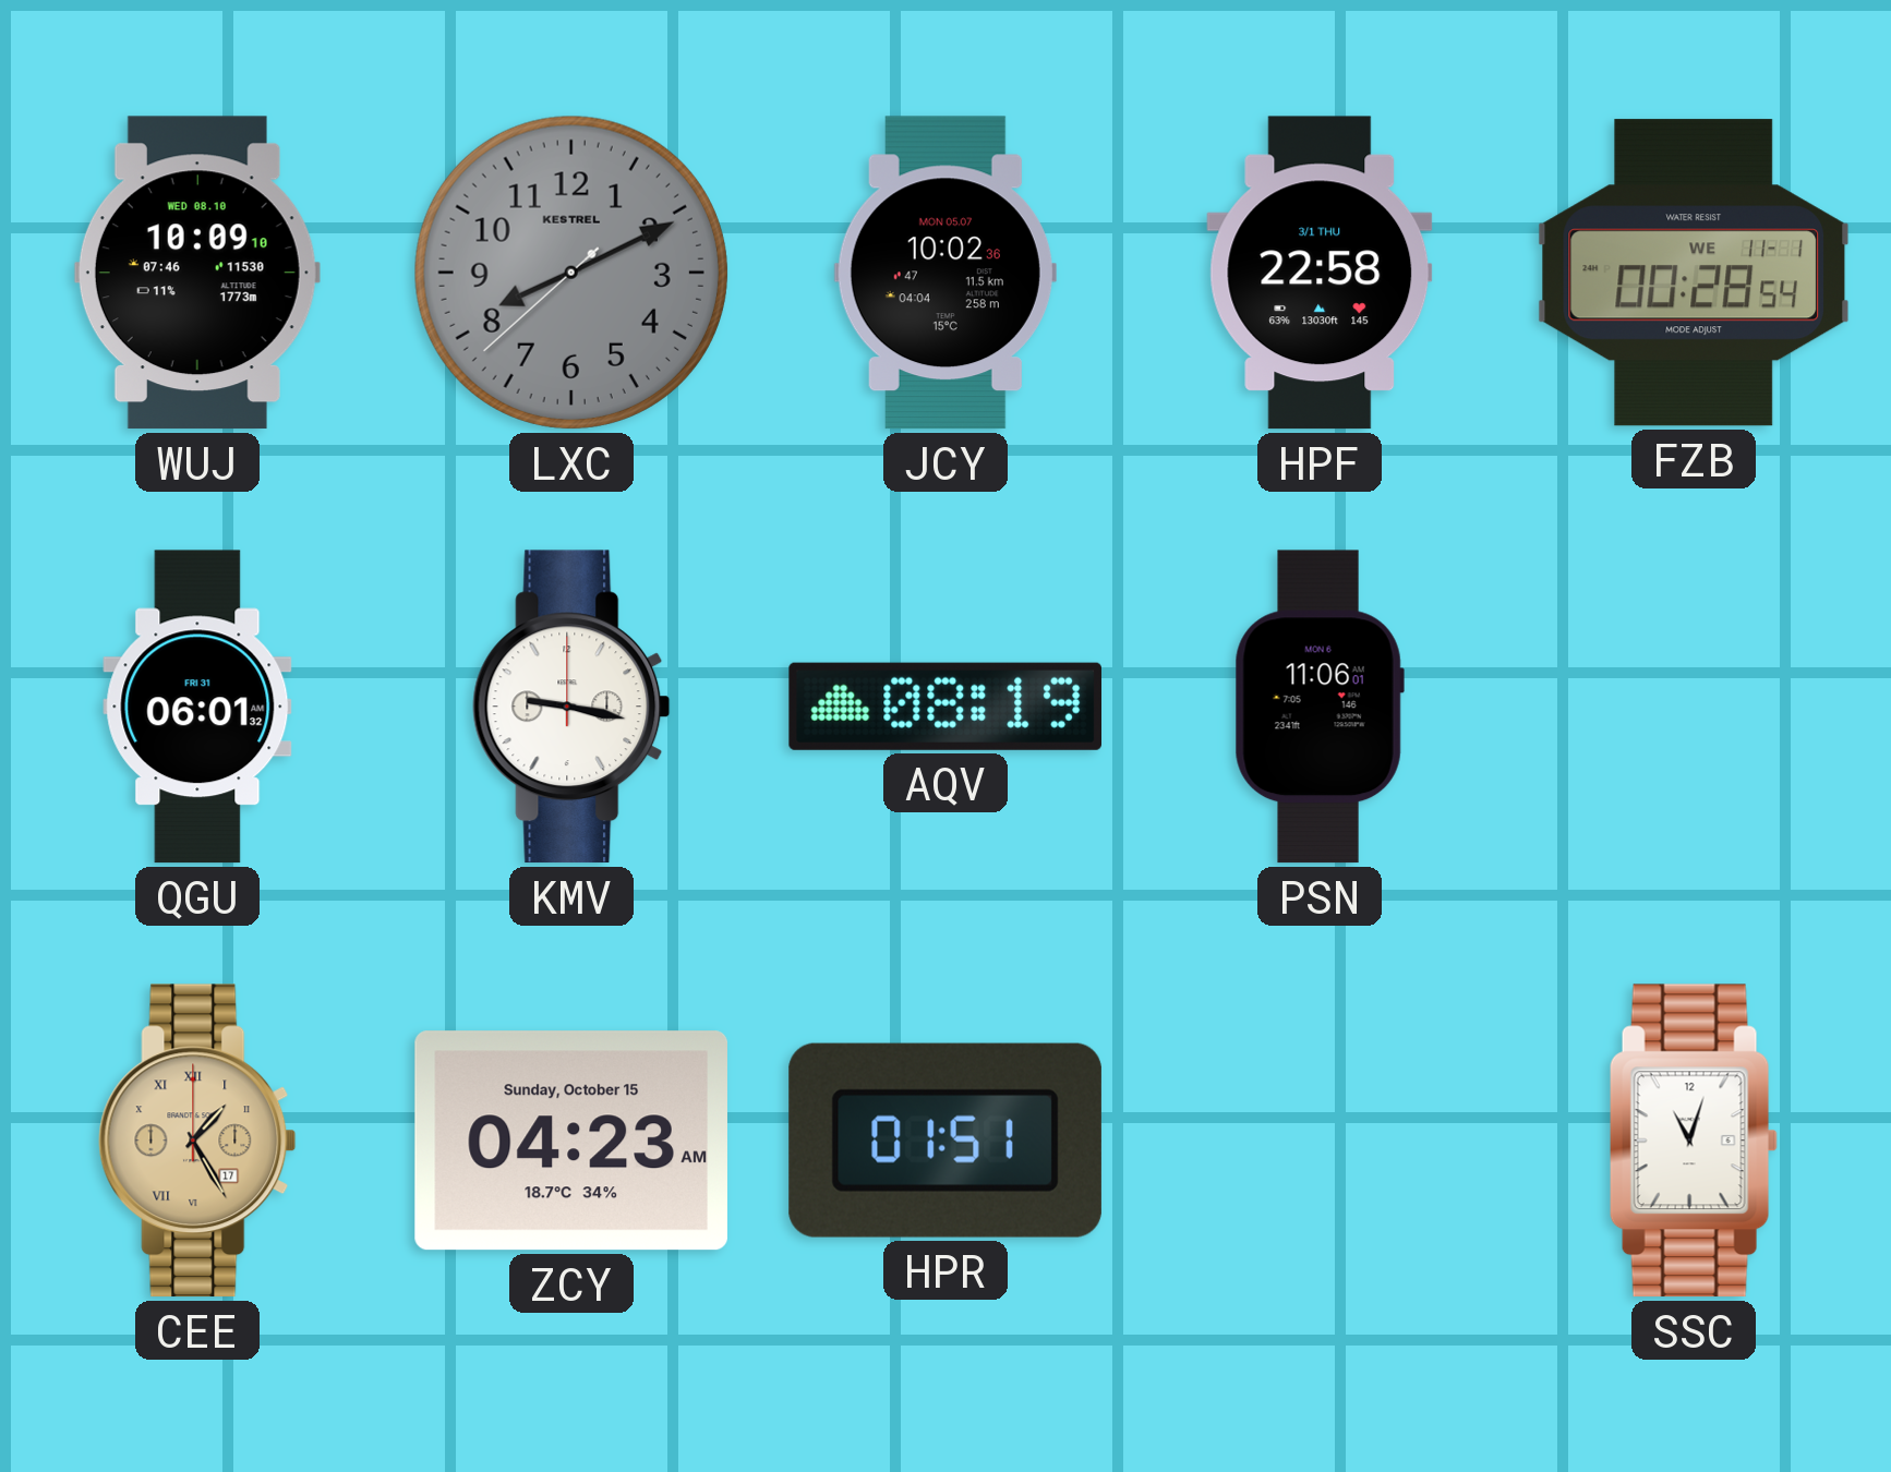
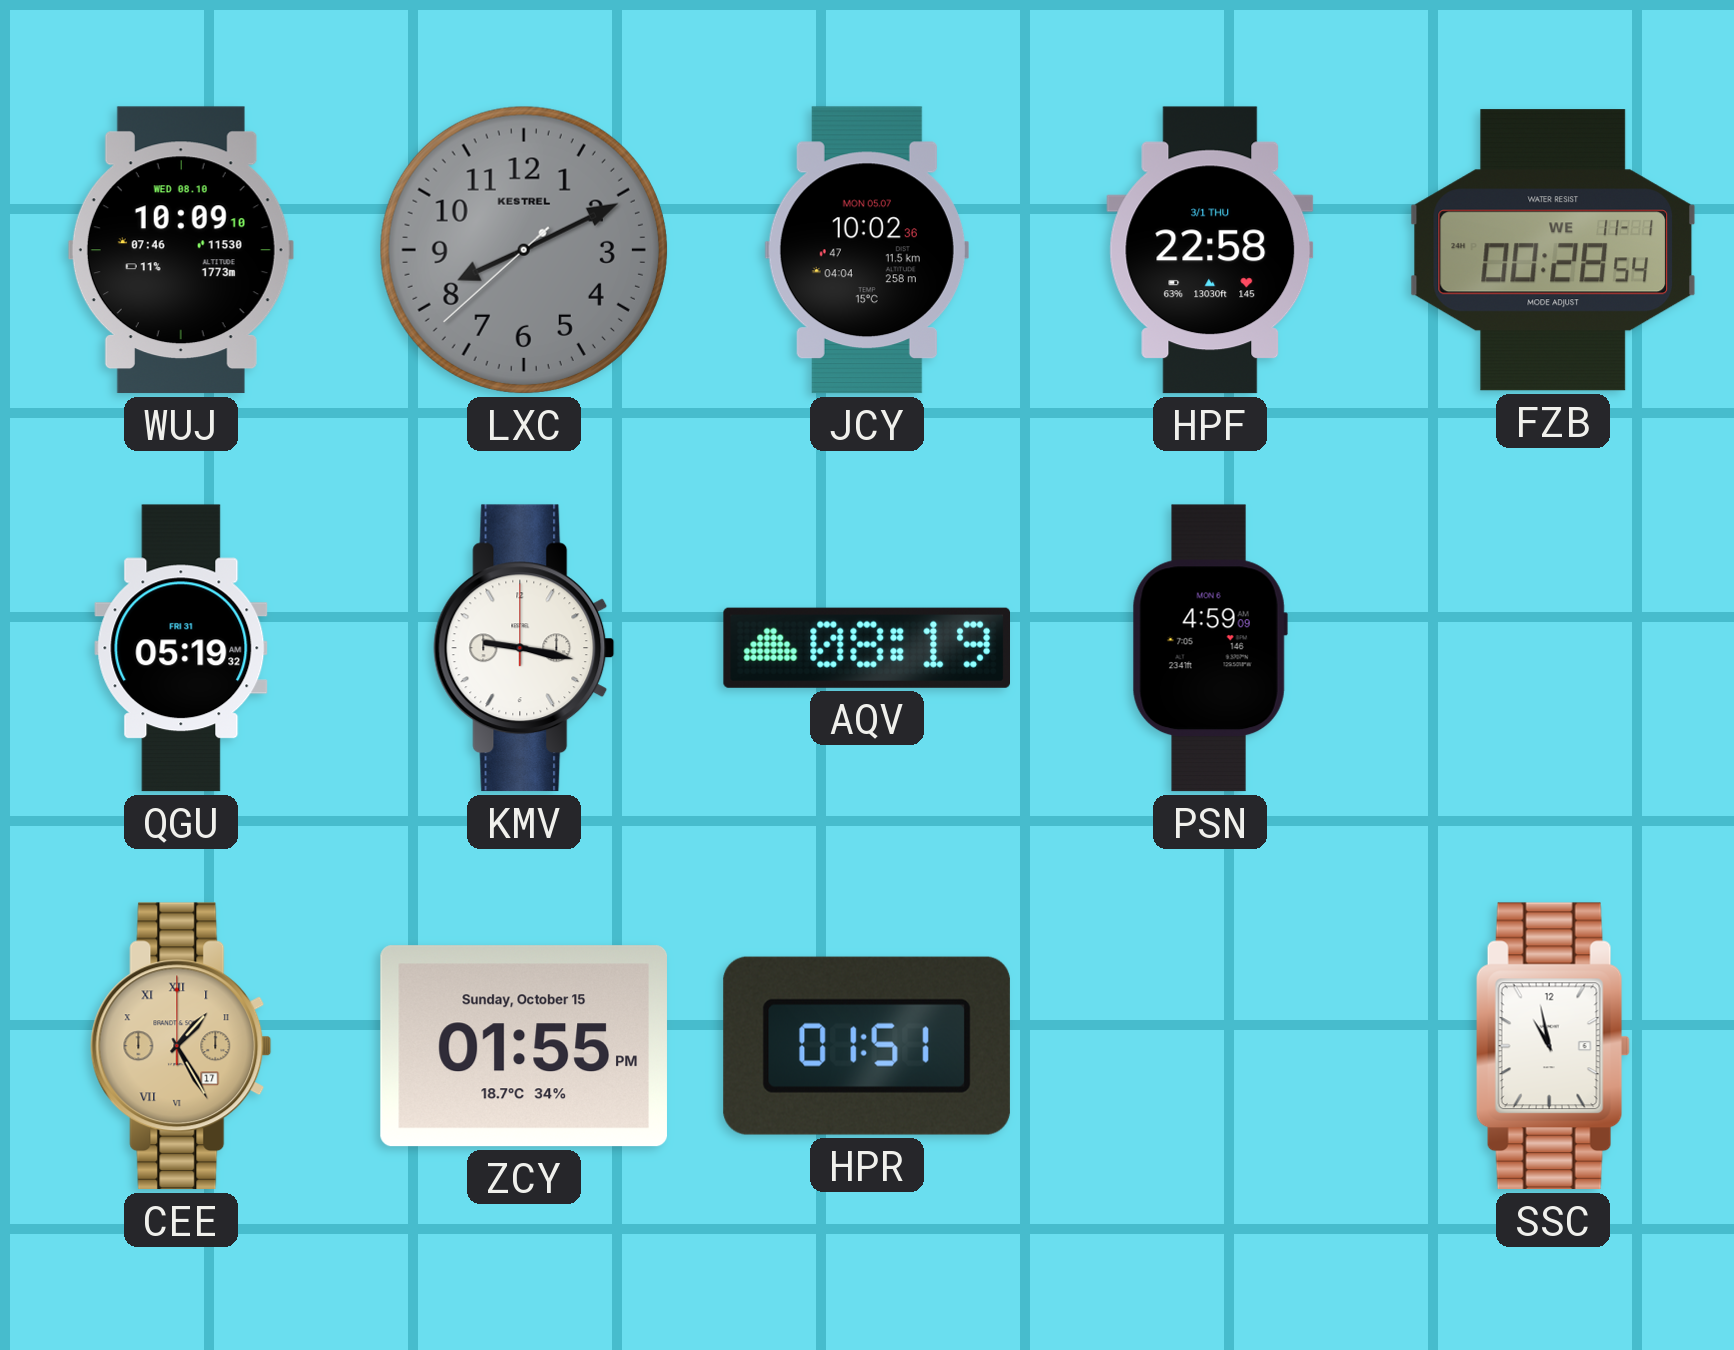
QGU: 06:01 -> 05:19 (181, 648)
PSN: 11:06 -> 4:59 (1210, 648)
ZCY: 04:23 -> 01:55 (524, 1046)
SSC: 11:03 -> 10:58 (1553, 1046)
